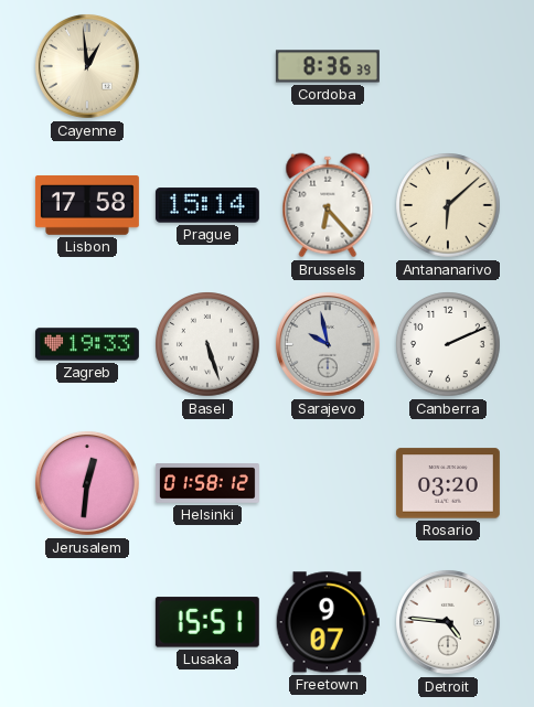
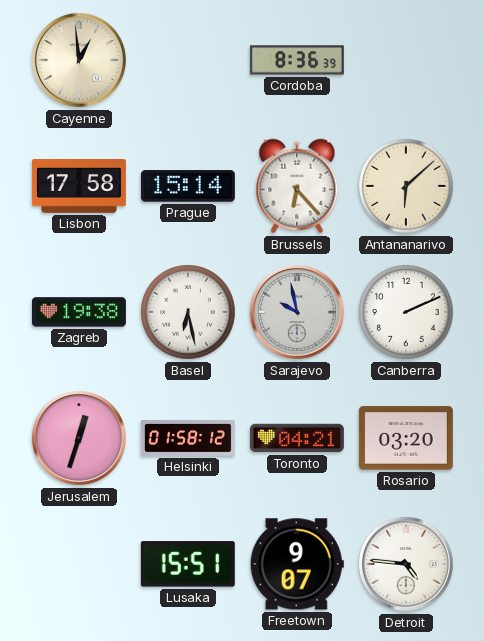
Zagreb: 19:33 -> 19:38 (79, 312)
Basel: 5:27 -> 6:28 (188, 312)
Jerusalem: 12:31 -> 12:33 (79, 438)
Toronto: none -> 04:21 (297, 438)
